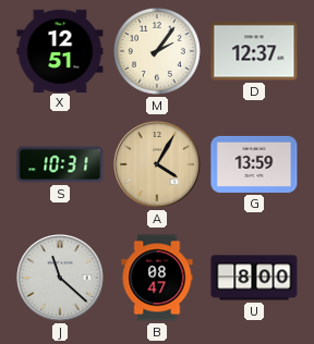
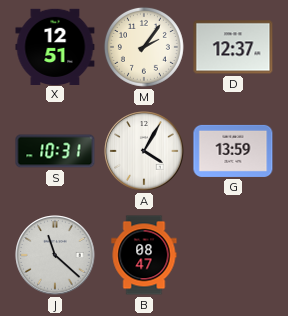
A dial: champagne -> white (144, 151)
U: 8:00 -> none (254, 278)
